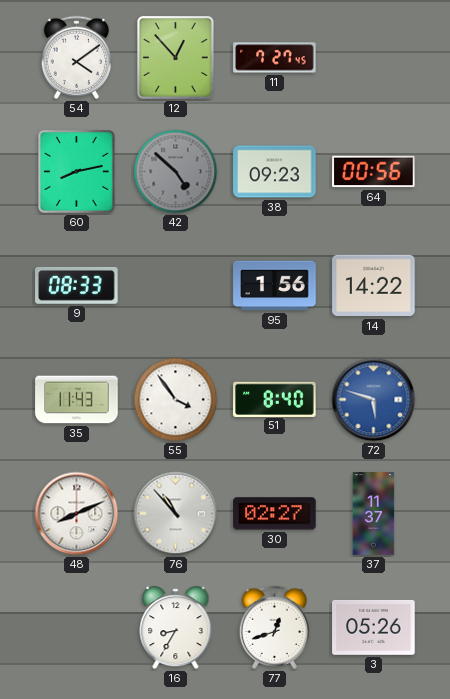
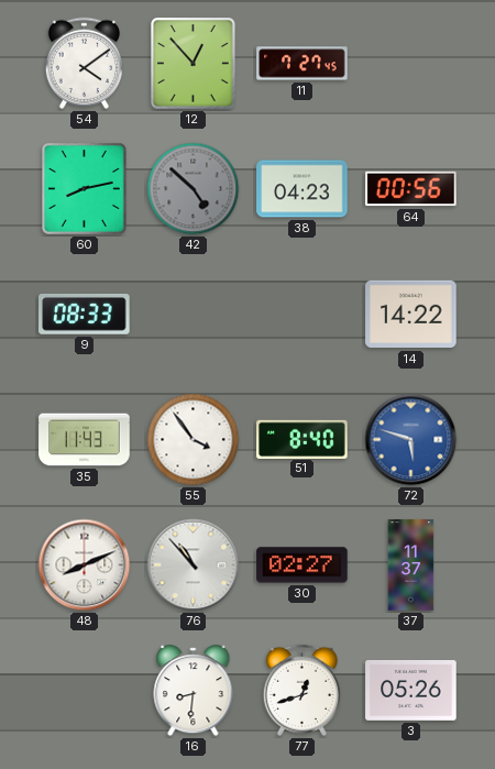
38: 09:23 -> 04:23 (302, 189)
95: 1:56 -> none (275, 286)
16: 8:35 -> 8:31 (194, 691)
